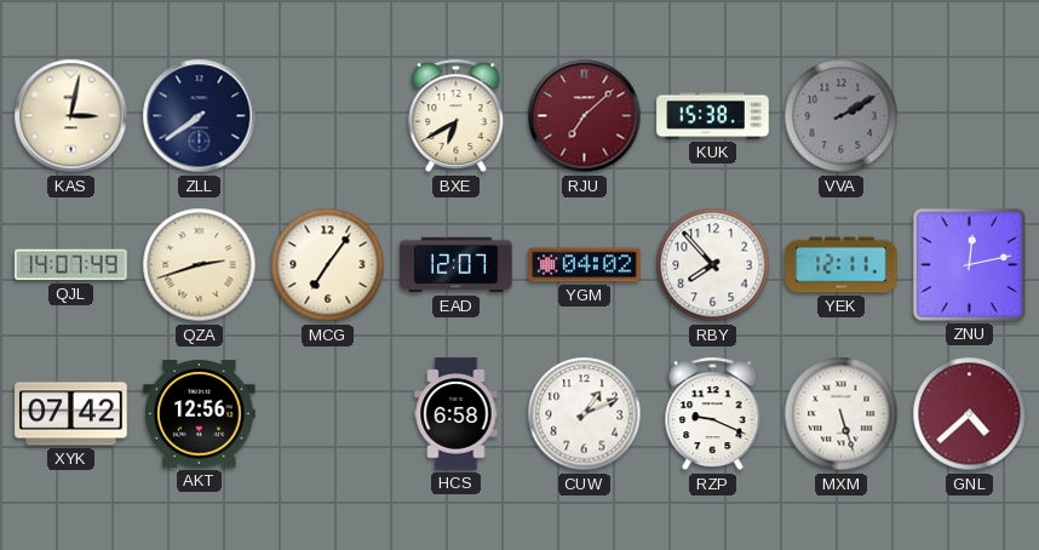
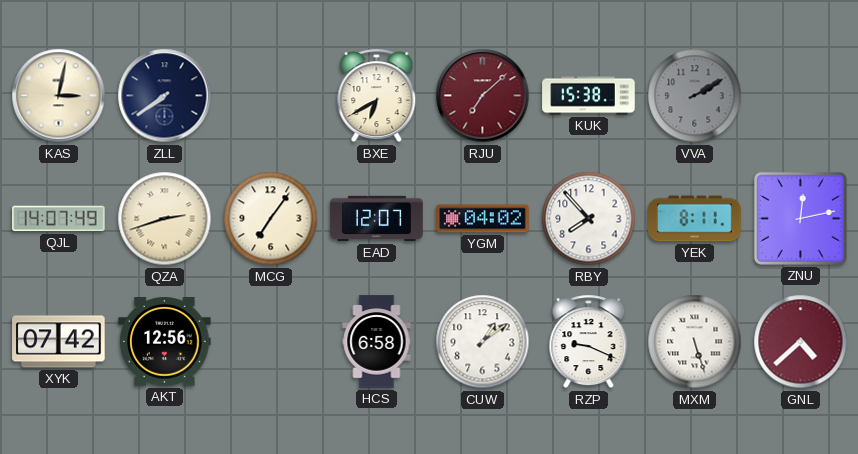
YEK: 12:11 -> 8:11 (695, 219)
CUW: 1:11 -> 1:09 (483, 342)
